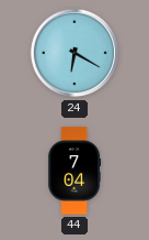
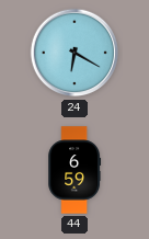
44: 7:04 -> 6:59 (74, 170)
